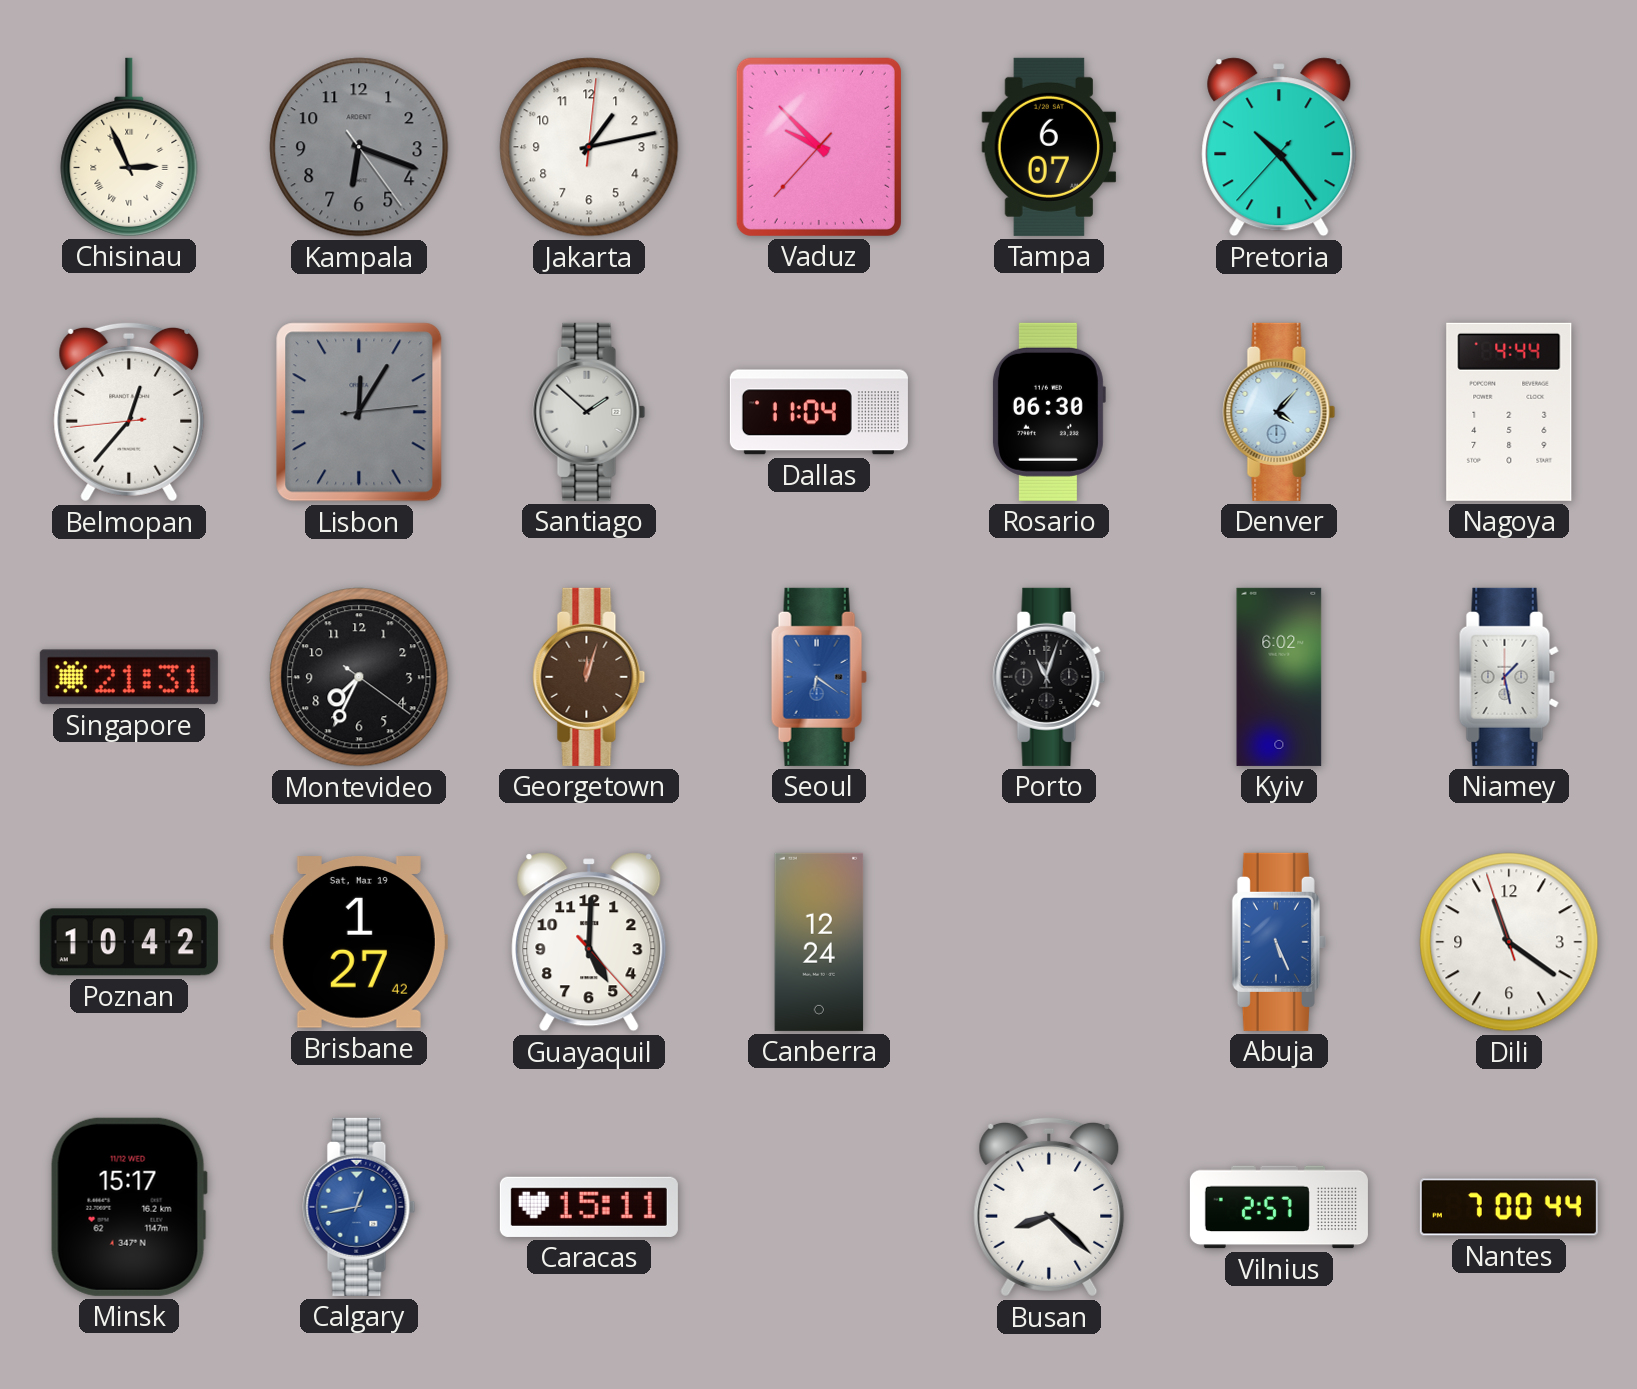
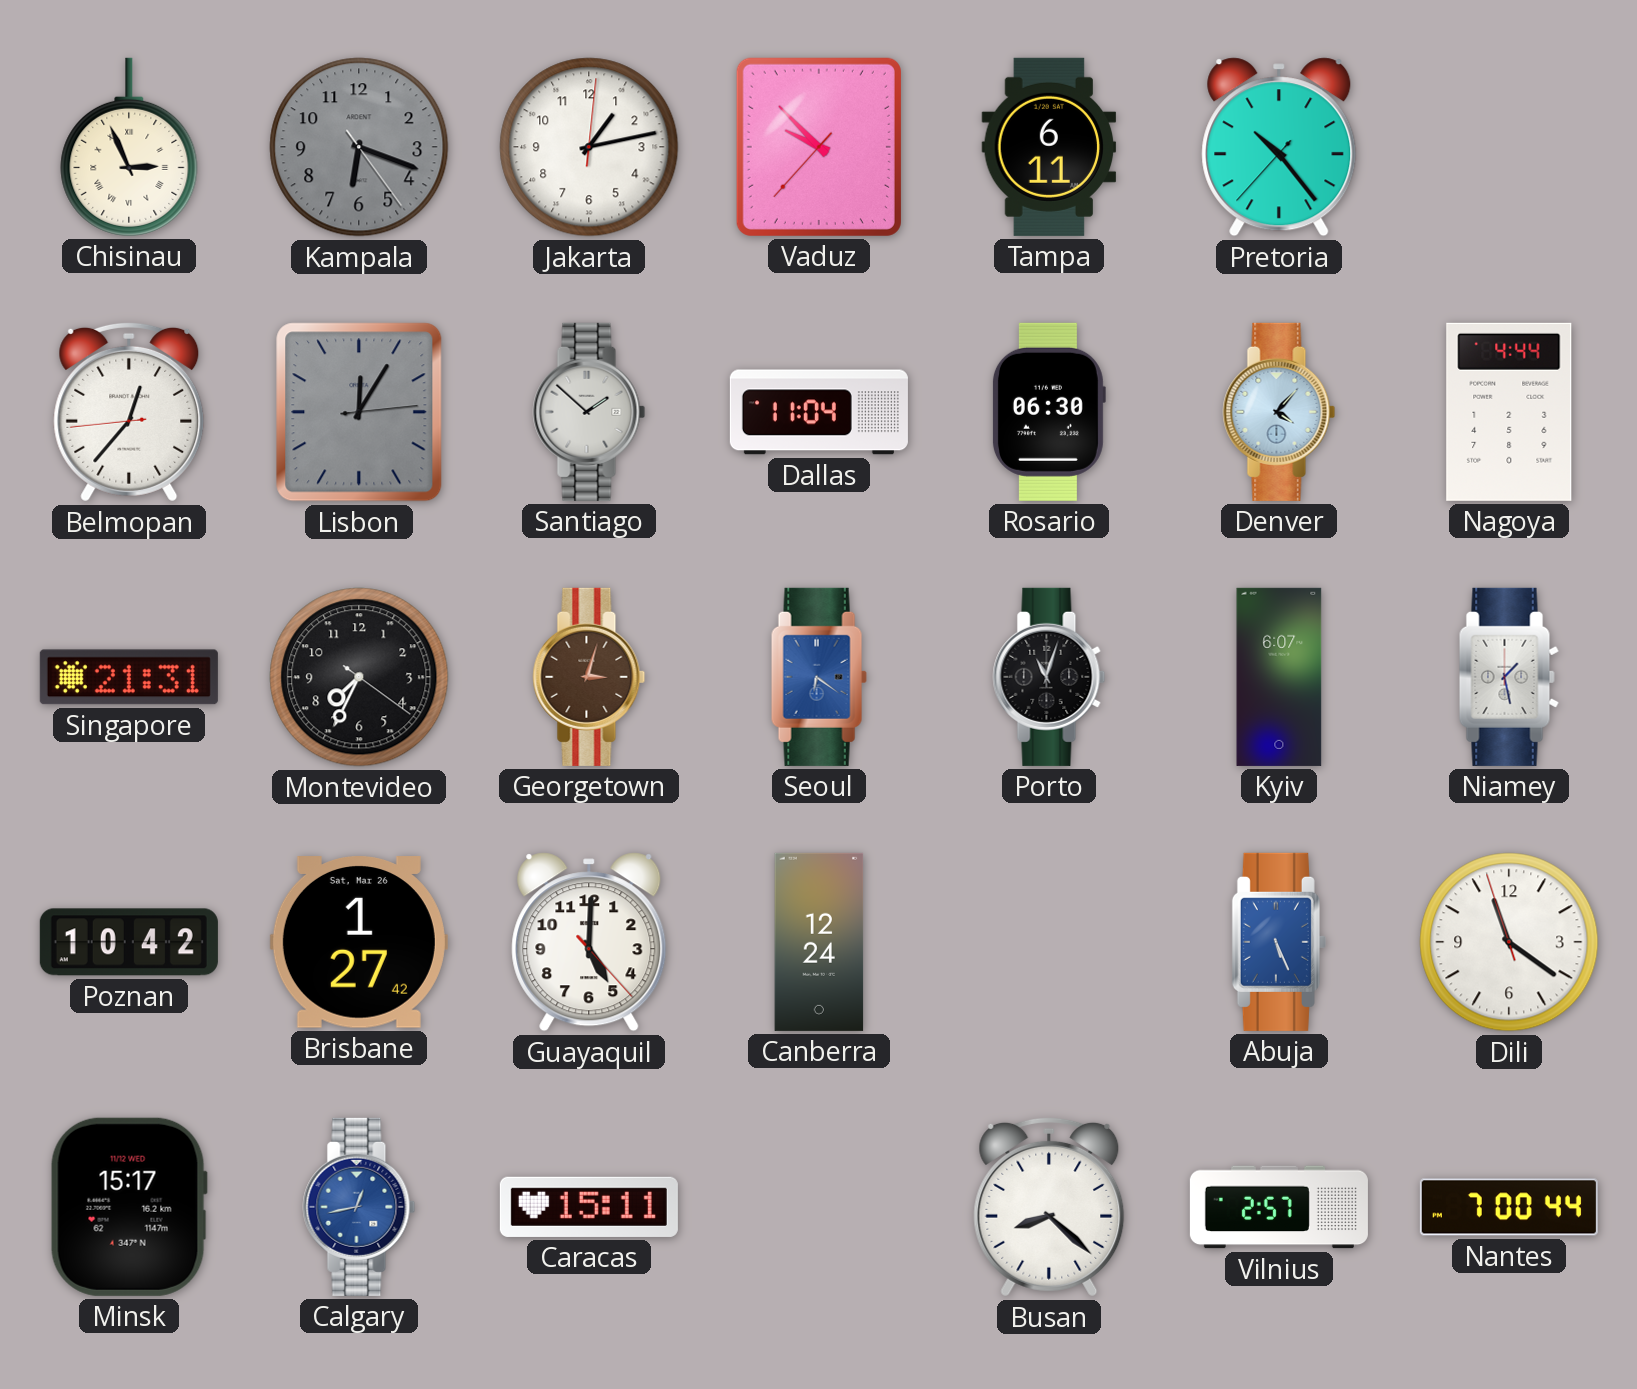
Tampa: 6:07 -> 6:11 (1049, 147)
Georgetown: 12:03 -> 3:03 (589, 677)
Kyiv: 6:02 -> 6:07 (1279, 677)
Brisbane date: Sat, Mar 19 -> Sat, Mar 26 (359, 942)
